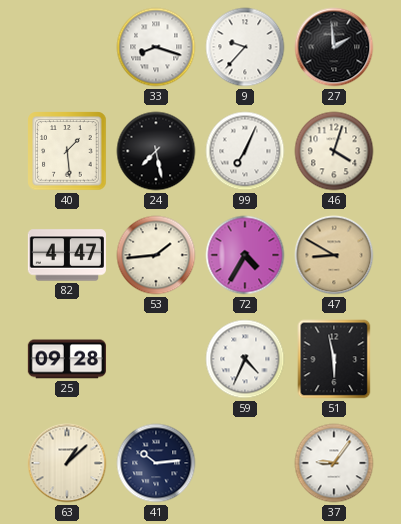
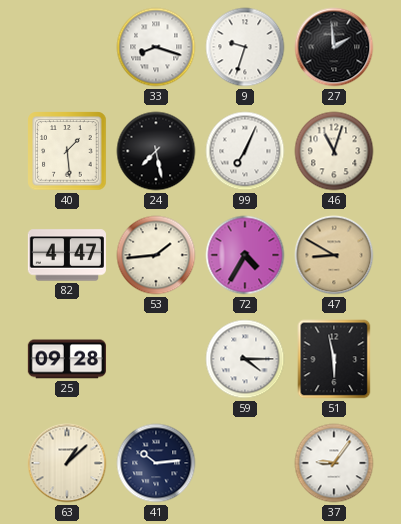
9: 9:37 -> 9:33 (245, 47)
46: 4:03 -> 11:03 (334, 151)
59: 4:34 -> 4:15 (245, 359)
